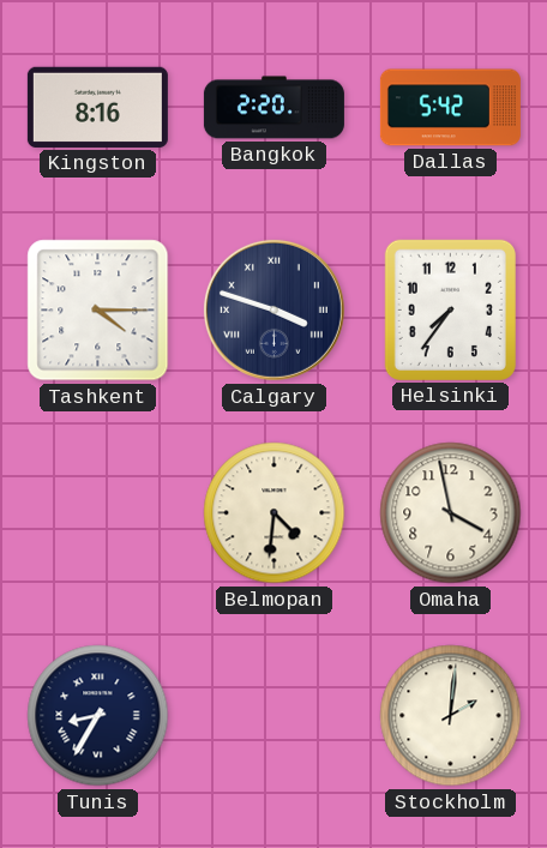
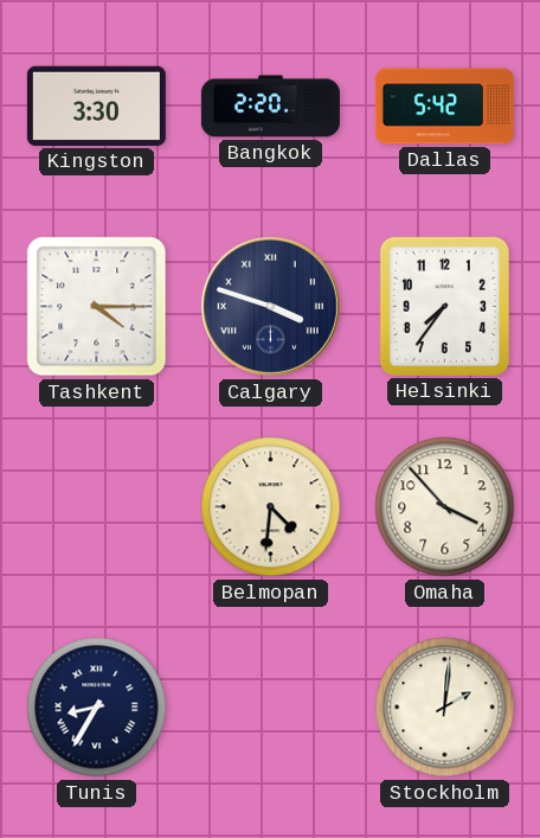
Kingston: 8:16 -> 3:30 (96, 105)
Omaha: 3:58 -> 3:53 (445, 507)
